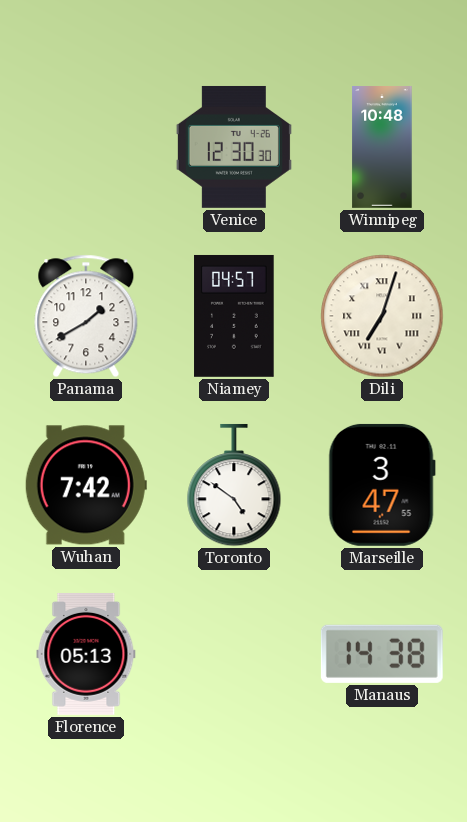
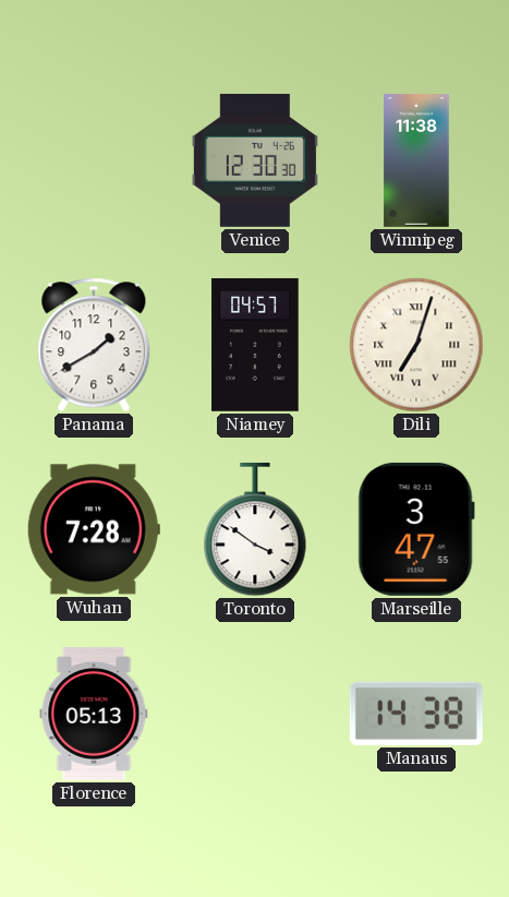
Winnipeg: 10:48 -> 11:38 (416, 162)
Wuhan: 7:42 -> 7:28 (94, 529)
Toronto: 4:51 -> 3:51 (255, 529)
